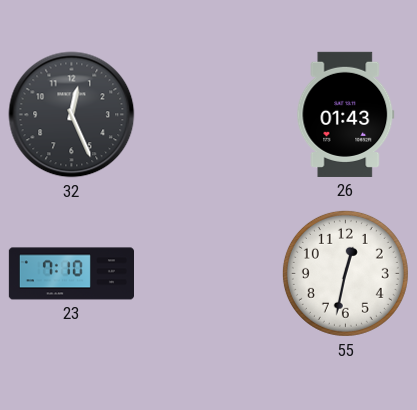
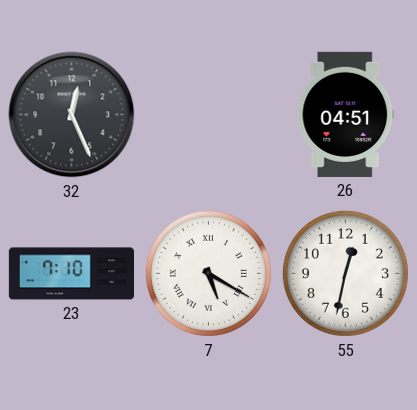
26: 01:43 -> 04:51 (346, 114)
7: none -> 5:20 (208, 273)
